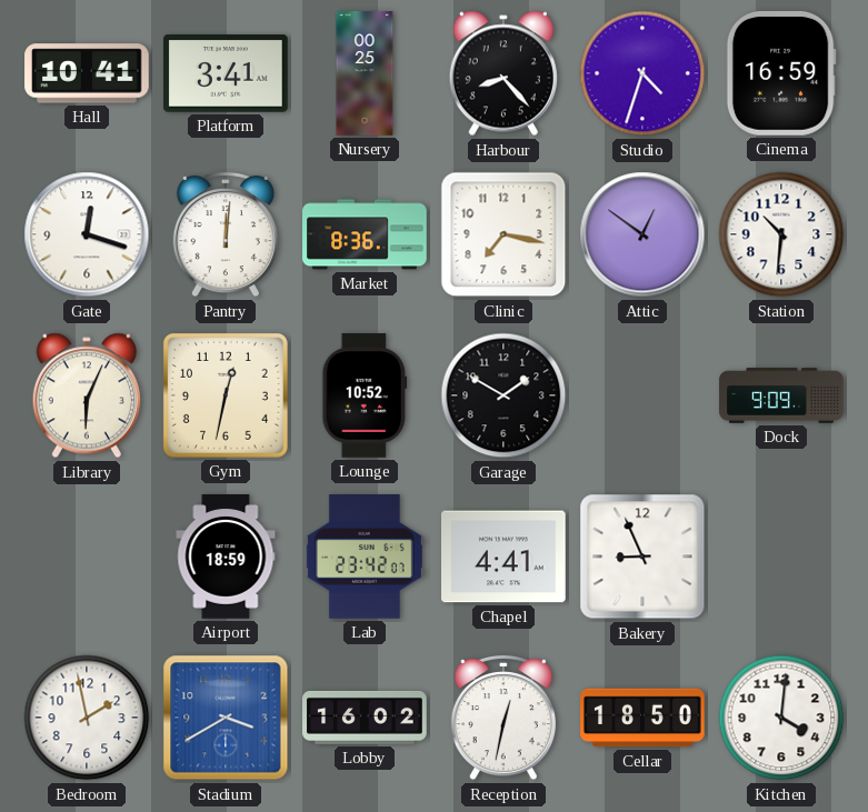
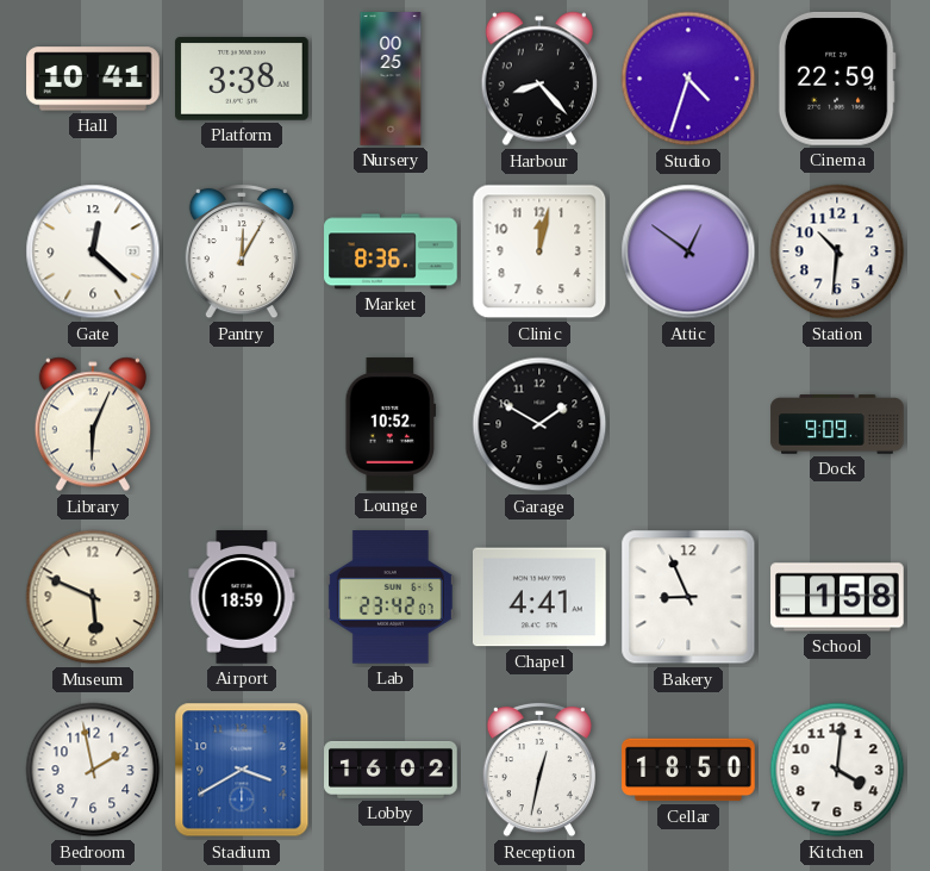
Platform: 3:41 -> 3:38 (242, 79)
Cinema: 16:59 -> 22:59 (837, 79)
Gate: 12:18 -> 12:22 (93, 251)
Pantry: 12:01 -> 12:05 (242, 251)
Clinic: 7:17 -> 12:02 (539, 251)
Gym: 12:32 -> none (226, 395)
Museum: none -> 5:49 (93, 597)
School: none -> 1:58 (837, 597)
